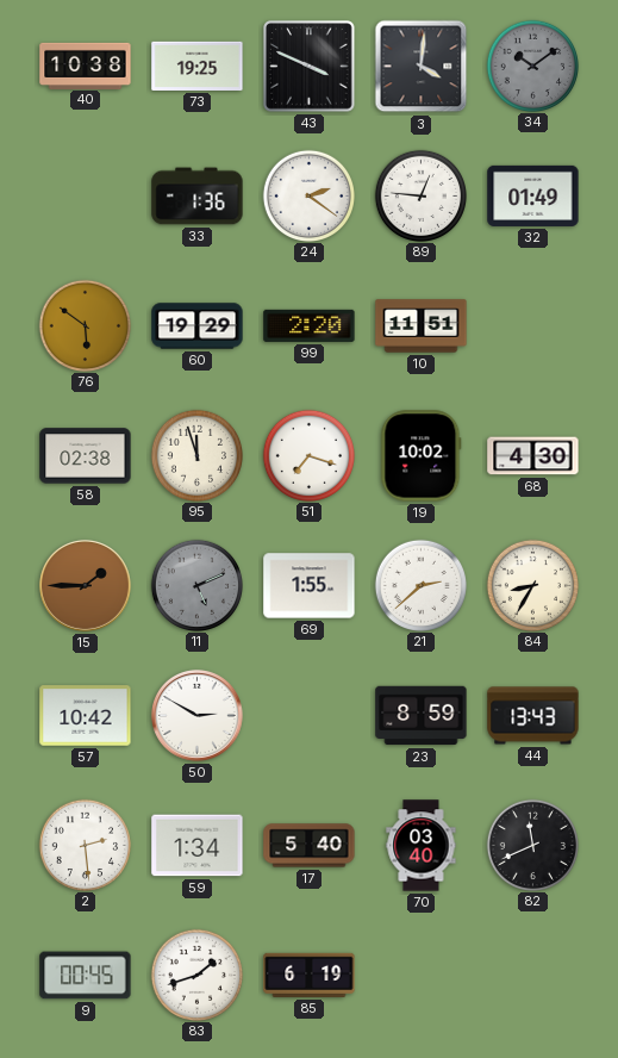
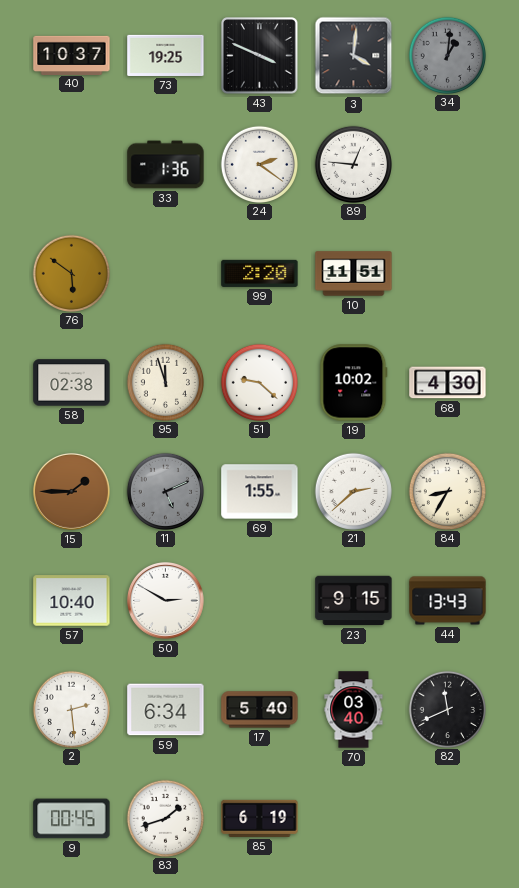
40: 10:38 -> 10:37 (72, 55)
34: 10:09 -> 1:01 (447, 55)
32: 01:49 -> none (533, 195)
60: 19:29 -> none (198, 326)
51: 7:18 -> 9:22 (259, 382)
57: 10:42 -> 10:40 (72, 601)
23: 8:59 -> 9:15 (354, 601)
59: 1:34 -> 6:34 (166, 710)
